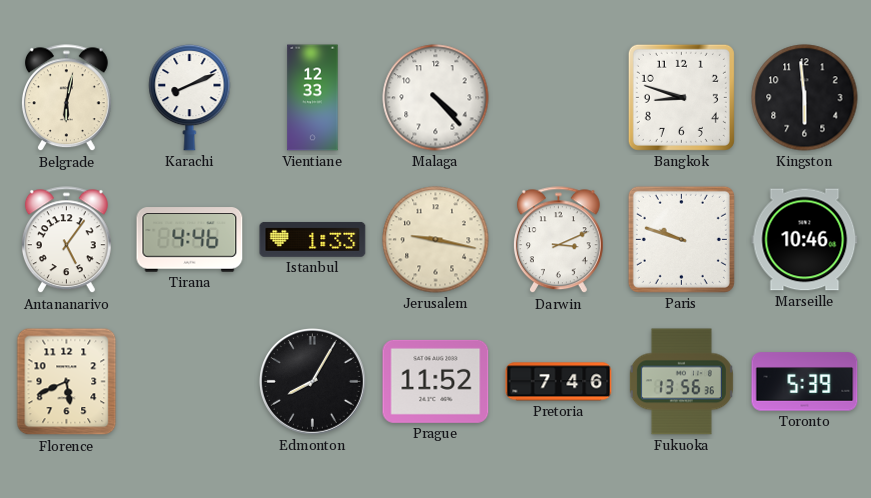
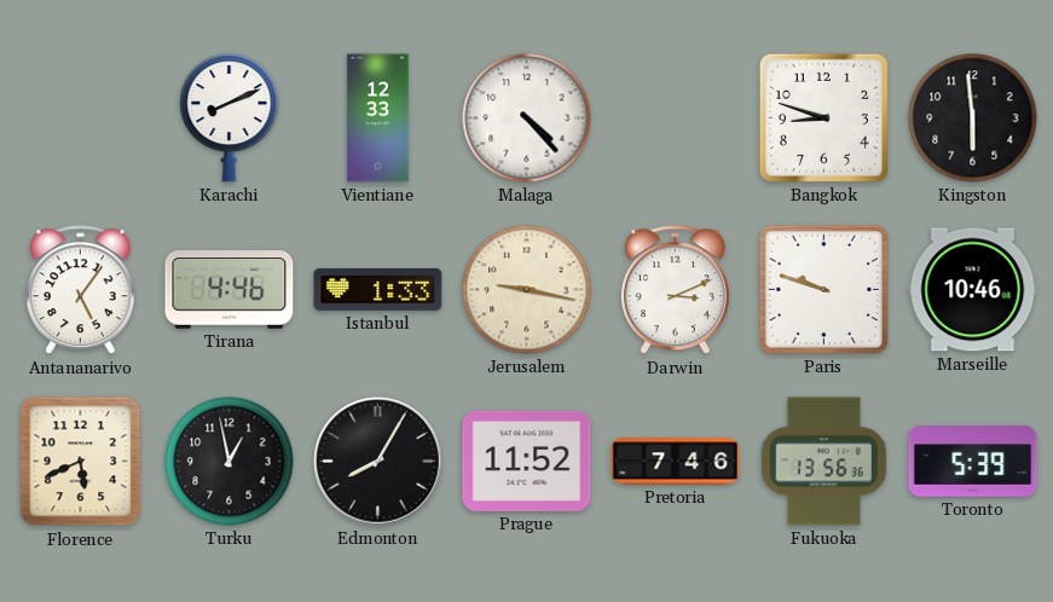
Belgrade: 6:02 -> none (66, 98)
Turku: none -> 12:58 (230, 462)
